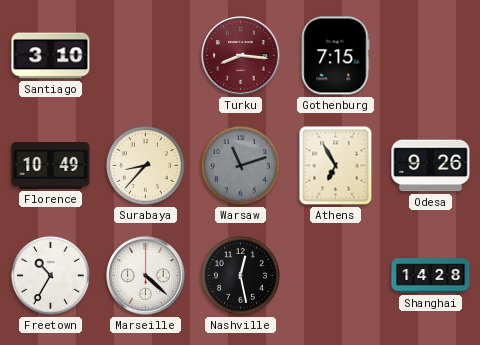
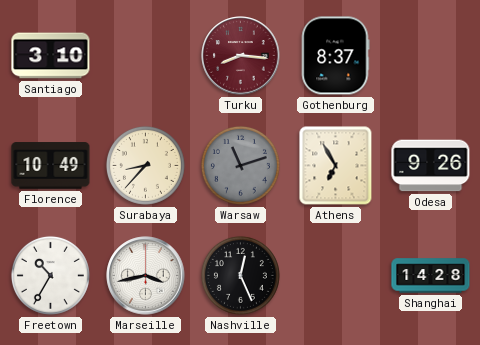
Gothenburg: 7:15 -> 8:37 (335, 56)
Marseille: 4:22 -> 3:43 (146, 276)
Nashville: 12:28 -> 12:26 (240, 275)
